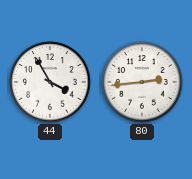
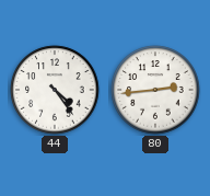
44: 3:55 -> 4:24 (55, 90)
